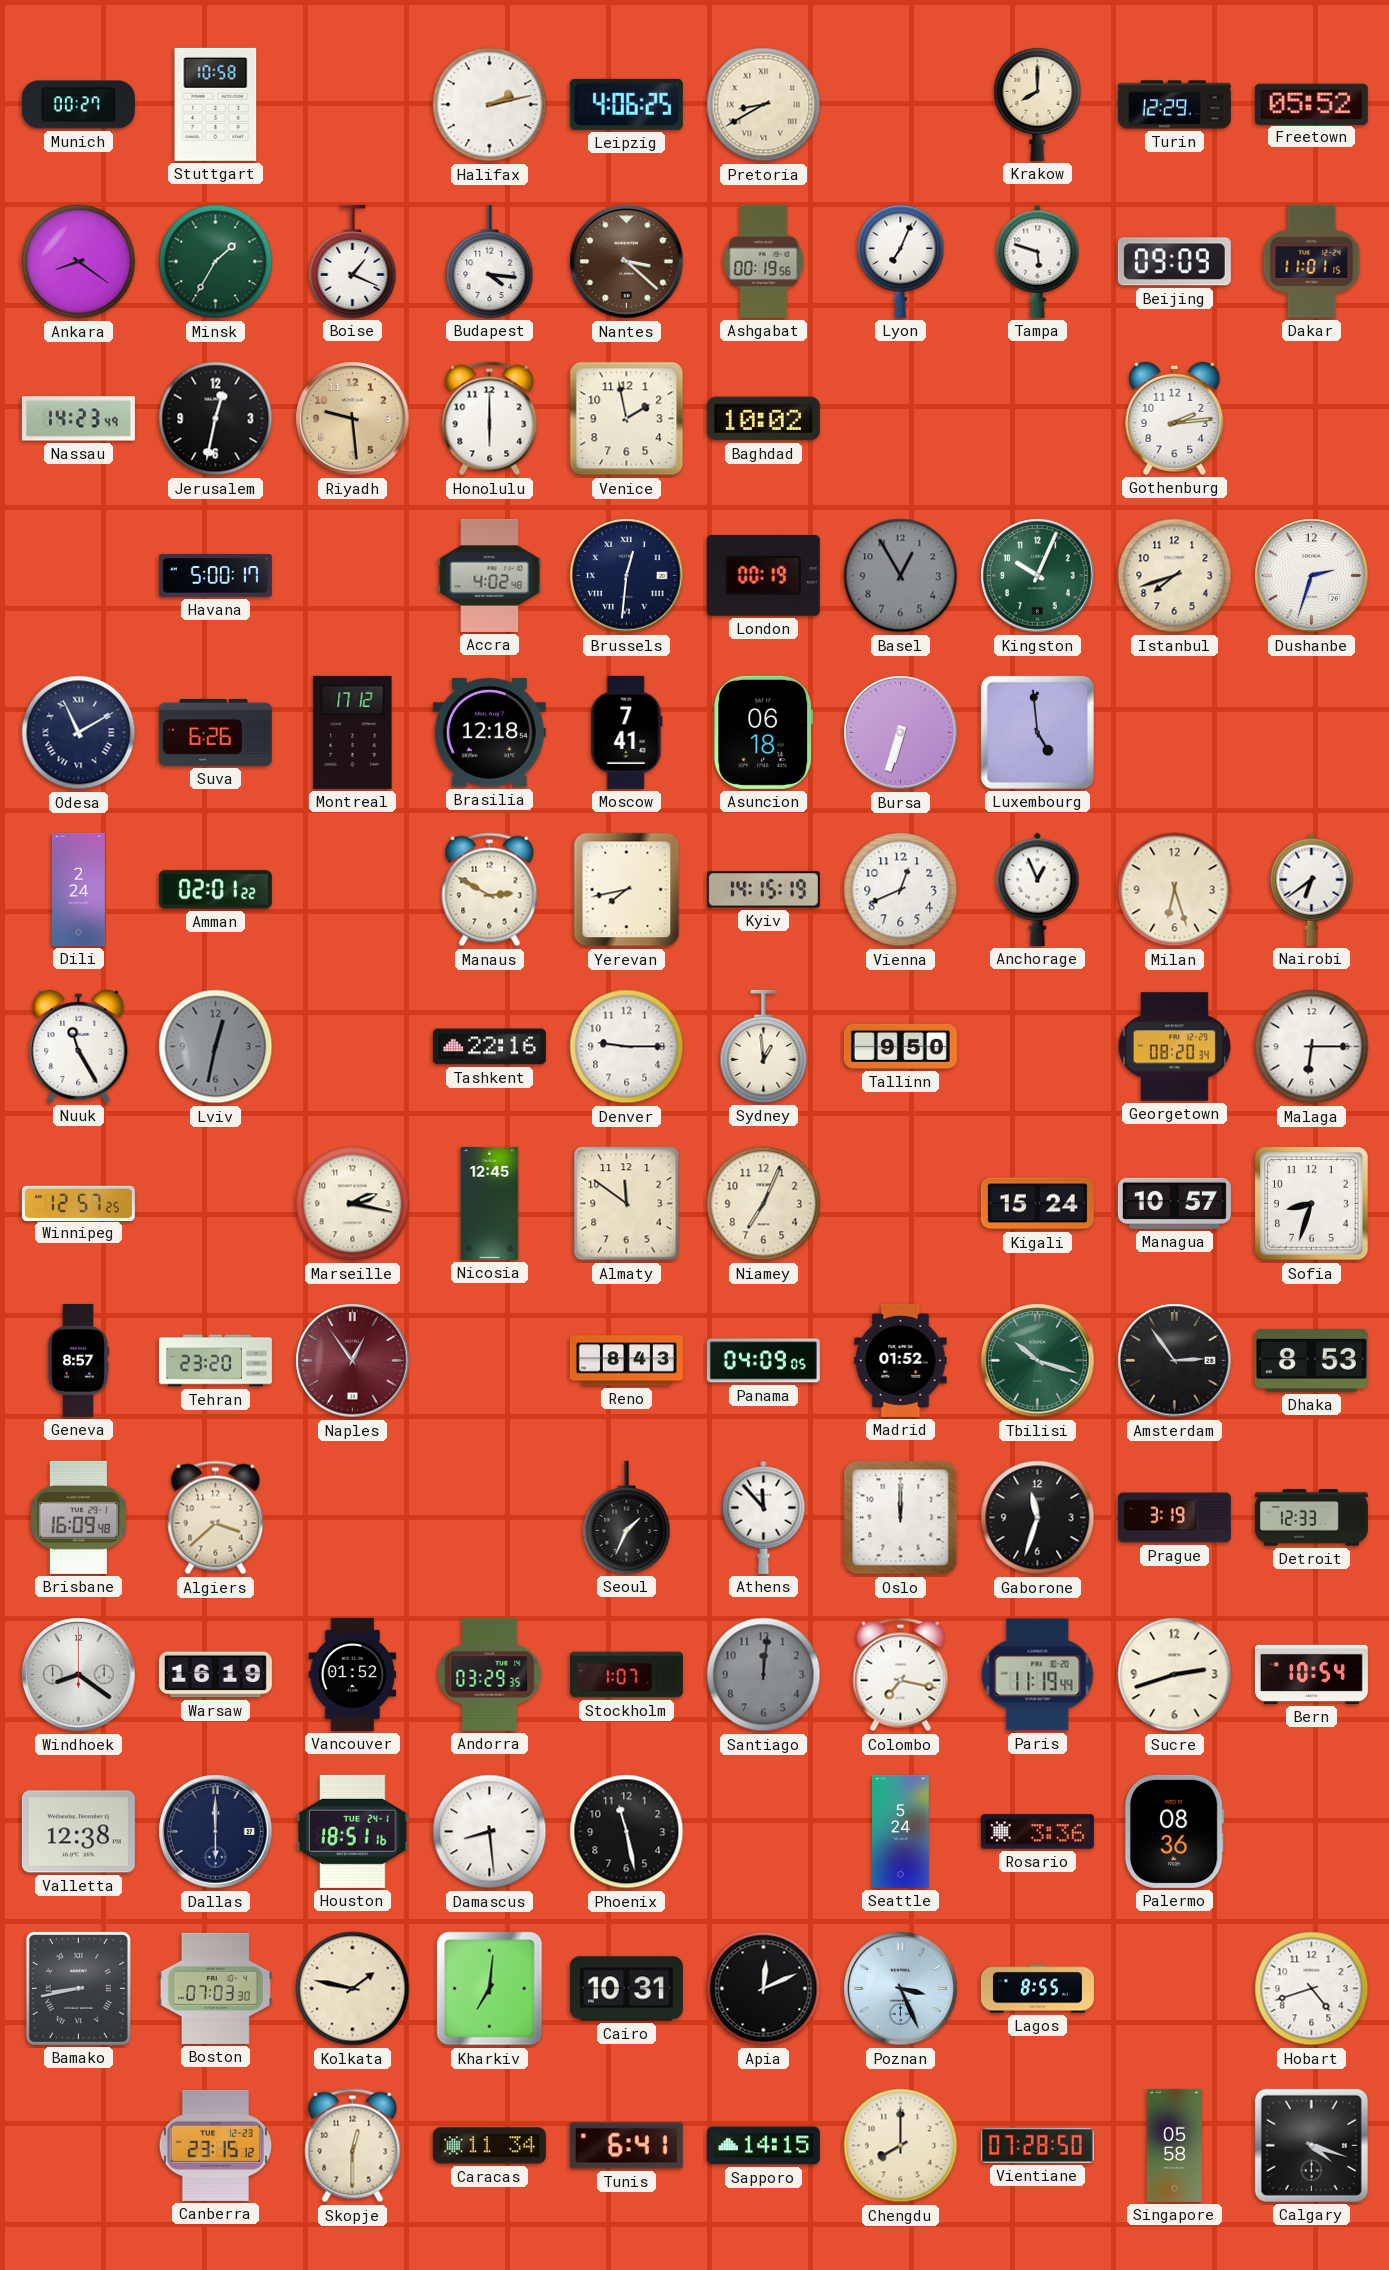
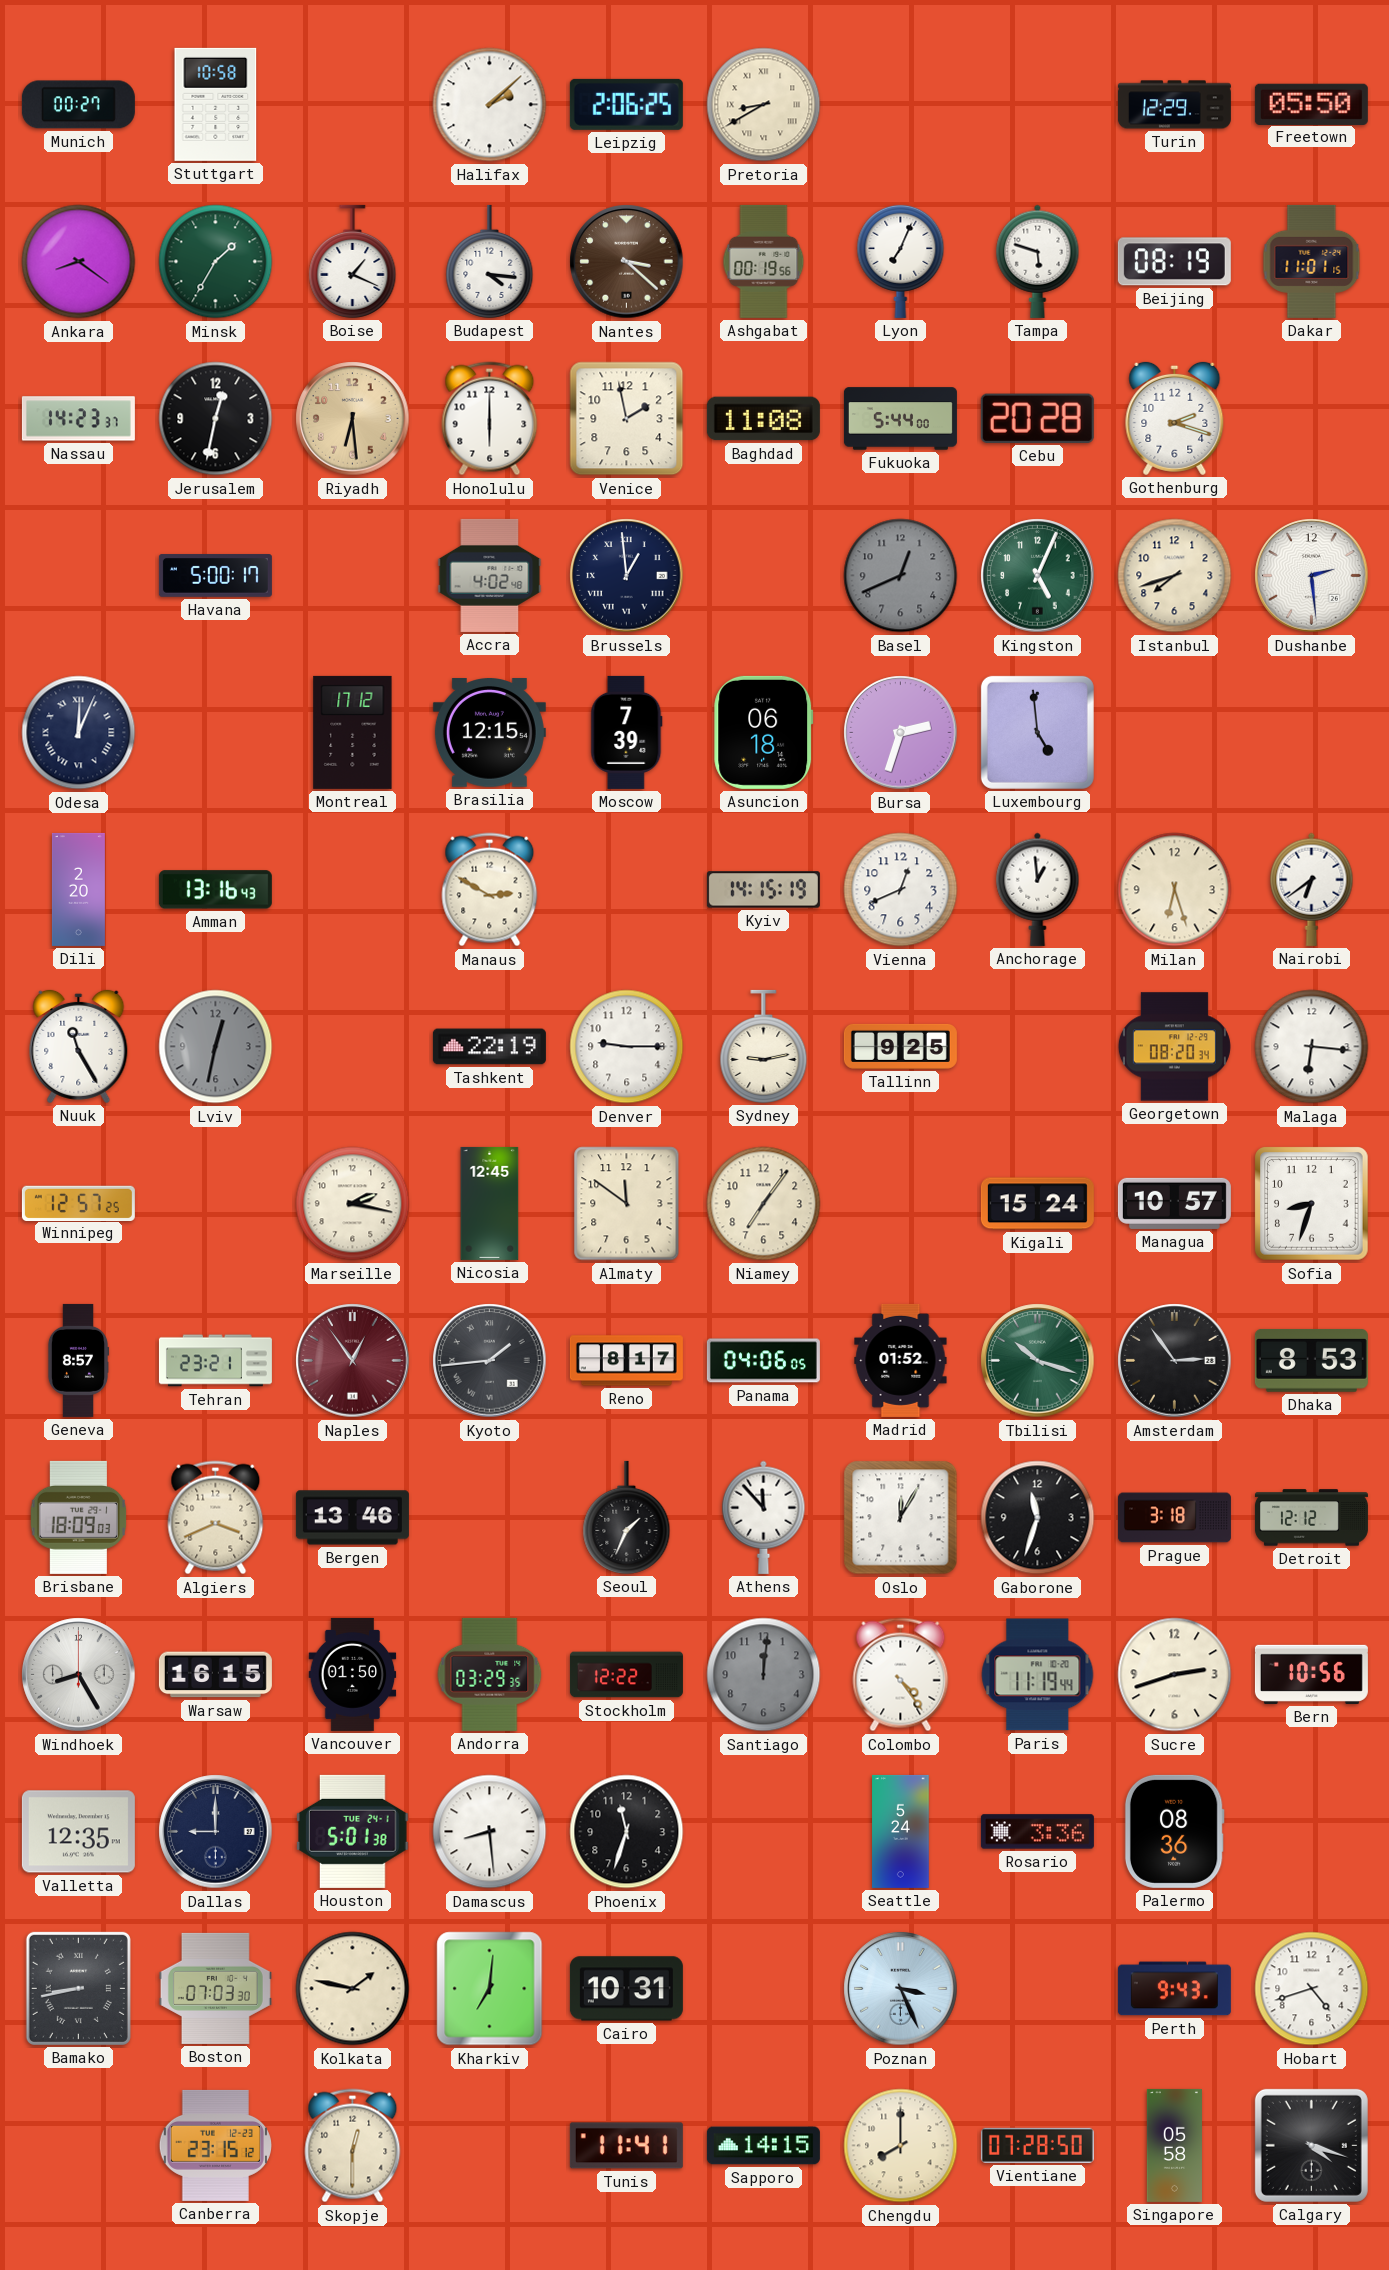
Halifax: 2:13 -> 2:08 (490, 105)
Leipzig: 4:06 -> 2:06 (626, 104)
Krakow: 8:00 -> none (1038, 104)
Freetown: 05:52 -> 05:50 (1311, 104)
Beijing: 09:09 -> 08:19 (1174, 262)
Nassau: 14:23:49 -> 14:23:37 (78, 419)
Riyadh: 9:29 -> 6:29 (353, 419)
Baghdad: 10:02 -> 11:08 (763, 419)
Fukuoka: none -> 5:44 (900, 419)
Cebu: none -> 20:28 (1037, 418)
Gothenburg: 2:14 -> 2:18 (1175, 418)
Brussels: 12:31 -> 12:59 (627, 576)
London: 00:19 -> none (763, 575)
Basel: 12:55 -> 12:41 (901, 576)
Kingston: 10:04 -> 5:04 (1038, 576)
Dushanbe: 2:33 -> 2:29 (1312, 576)
Odesa: 11:10 -> 12:04 (79, 733)
Suva: 6:26 -> none (215, 732)
Brasilia: 12:18 -> 12:15 (489, 733)
Moscow: 7:41 -> 7:39 (627, 732)
Bursa: 6:33 -> 2:33 (901, 733)
Dili: 2:24 -> 2:20 (78, 889)
Amman: 02:01 -> 13:16 (215, 890)
Yerevan: 7:43 -> none (627, 890)
Anchorage: 12:56 -> 12:59 (1038, 889)
Tashkent: 22:16 -> 22:19 (489, 1047)
Sydney: 12:59 -> 9:13 (764, 1046)
Tallinn: 9:50 -> 9:25 (900, 1046)
Malaga: 6:15 -> 6:16 (1312, 1047)
Niamey: 7:04 -> 7:06 (764, 1204)
Tehran: 23:20 -> 23:21 (215, 1361)
Kyoto: none -> 1:44 (490, 1361)
Reno: 8:43 -> 8:17 (626, 1361)
Panama: 04:09 -> 04:06 (763, 1361)
Brisbane: 16:09 -> 18:09 (79, 1517)
Algiers: 3:38 -> 3:41 (216, 1518)
Bergen: none -> 13:46 (352, 1518)
Oslo: 12:00 -> 12:05 (901, 1518)
Prague: 3:19 -> 3:18 (1174, 1518)
Detroit: 12:33 -> 12:12 (1311, 1518)
Windhoek: 8:21 -> 8:25 (79, 1675)
Warsaw: 16:19 -> 16:15 (215, 1675)
Vancouver: 01:52 -> 01:50 (353, 1674)
Stockholm: 1:07 -> 12:22 (626, 1675)
Colombo: 7:17 -> 4:24 (901, 1675)
Bern: 10:54 -> 10:56 (1311, 1674)
Valletta: 12:38 -> 12:35 (78, 1832)
Dallas: 6:00 -> 9:00 (216, 1832)
Houston: 18:51 -> 5:01 (353, 1831)
Phoenix: 11:28 -> 11:33 (627, 1832)
Apia: 12:11 -> none (764, 1989)
Lagos: 8:55 -> none (1037, 1989)
Perth: none -> 9:43 (1174, 1989)
Caracas: 11:34 -> none (489, 2146)
Tunis: 6:41 -> 11:41 (626, 2146)
